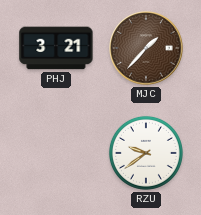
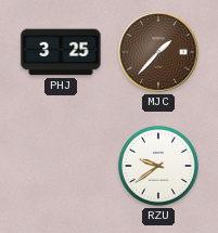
PHJ: 3:21 -> 3:25 (61, 52)
